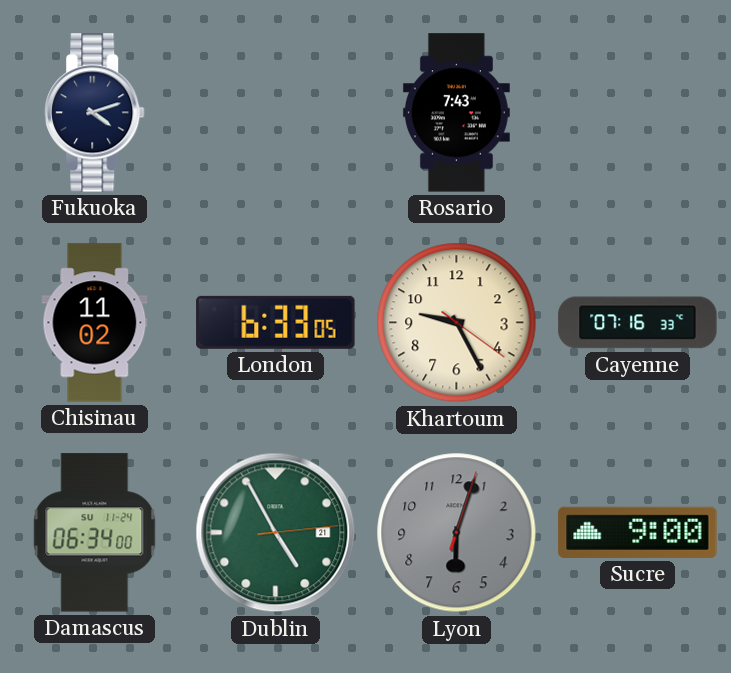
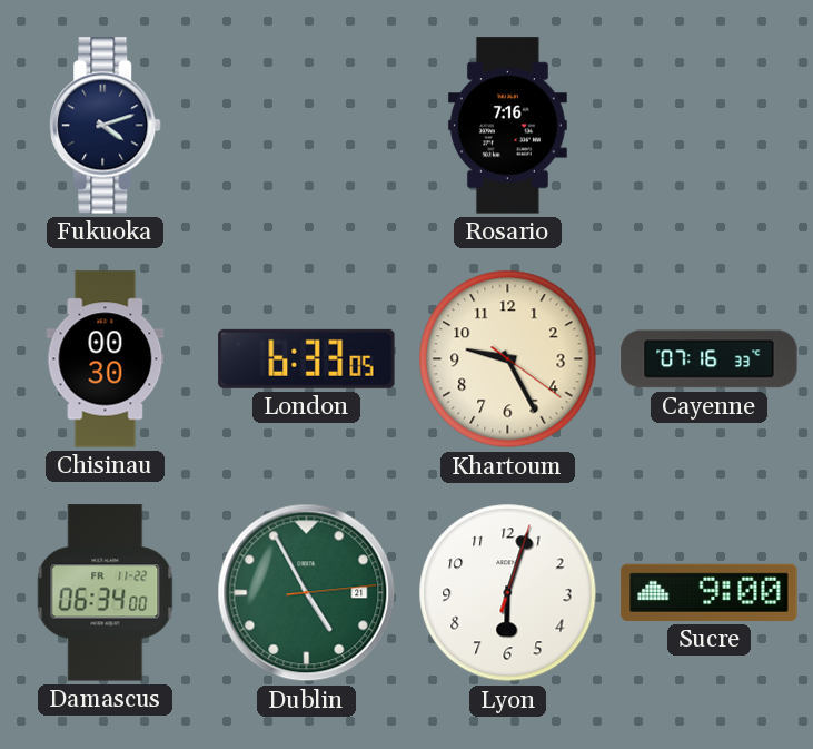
Rosario: 7:43 -> 7:16 (507, 126)
Chisinau: 11:02 -> 00:30 (106, 359)
Damascus date: SU 11-24 -> FR 11-22 (106, 593)
Lyon dial: grey -> white (508, 593)
